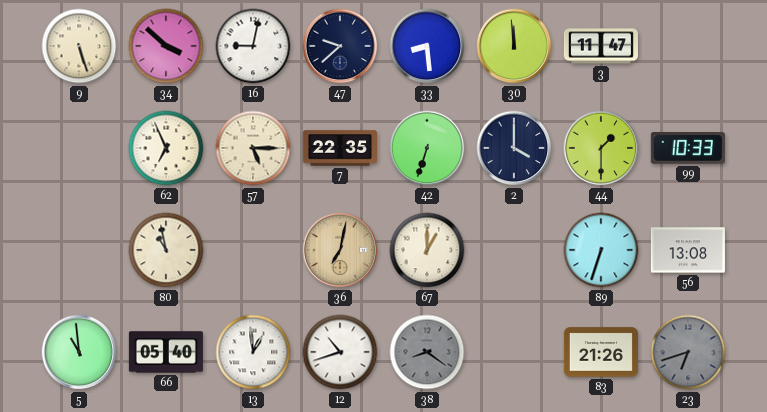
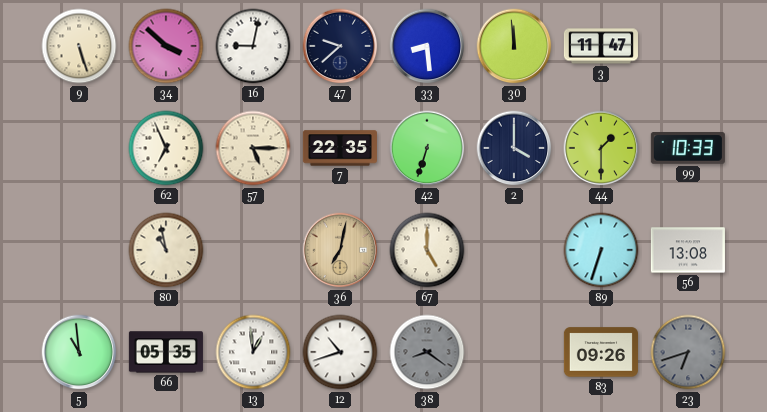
67: 1:00 -> 5:00 (427, 250)
66: 05:40 -> 05:35 (166, 352)
83: 21:26 -> 09:26 (601, 352)
